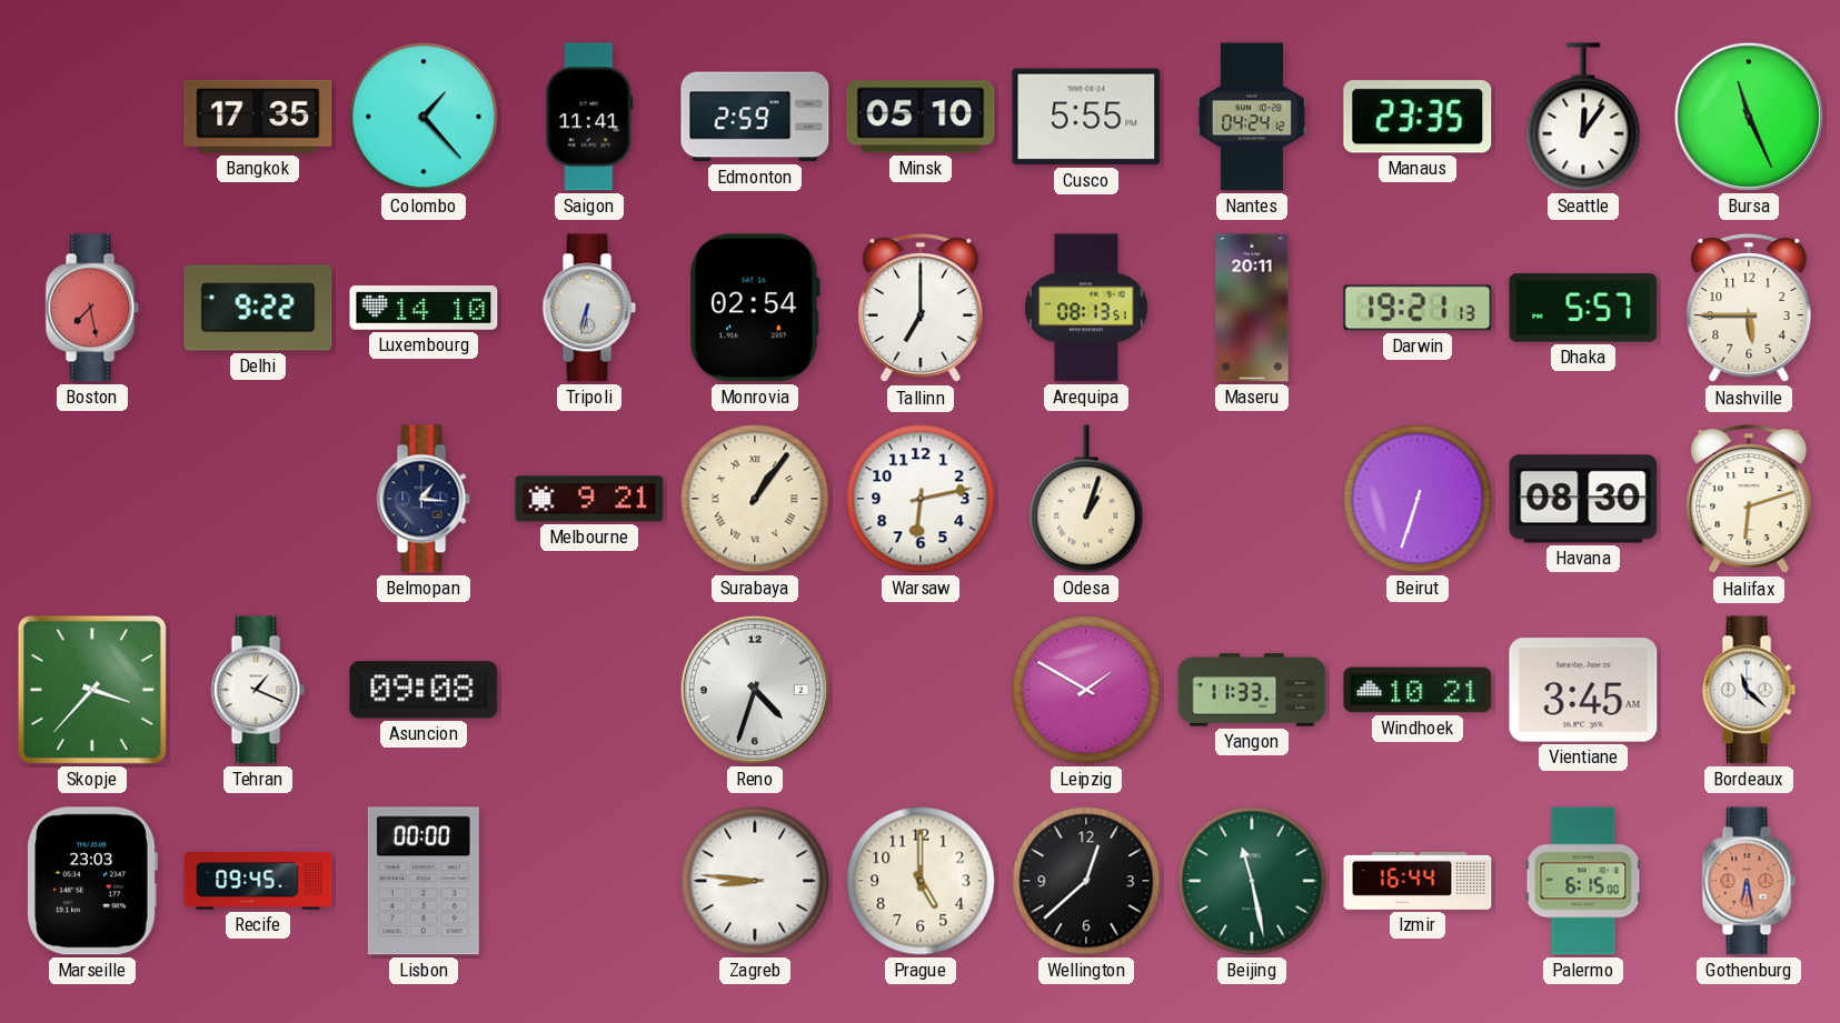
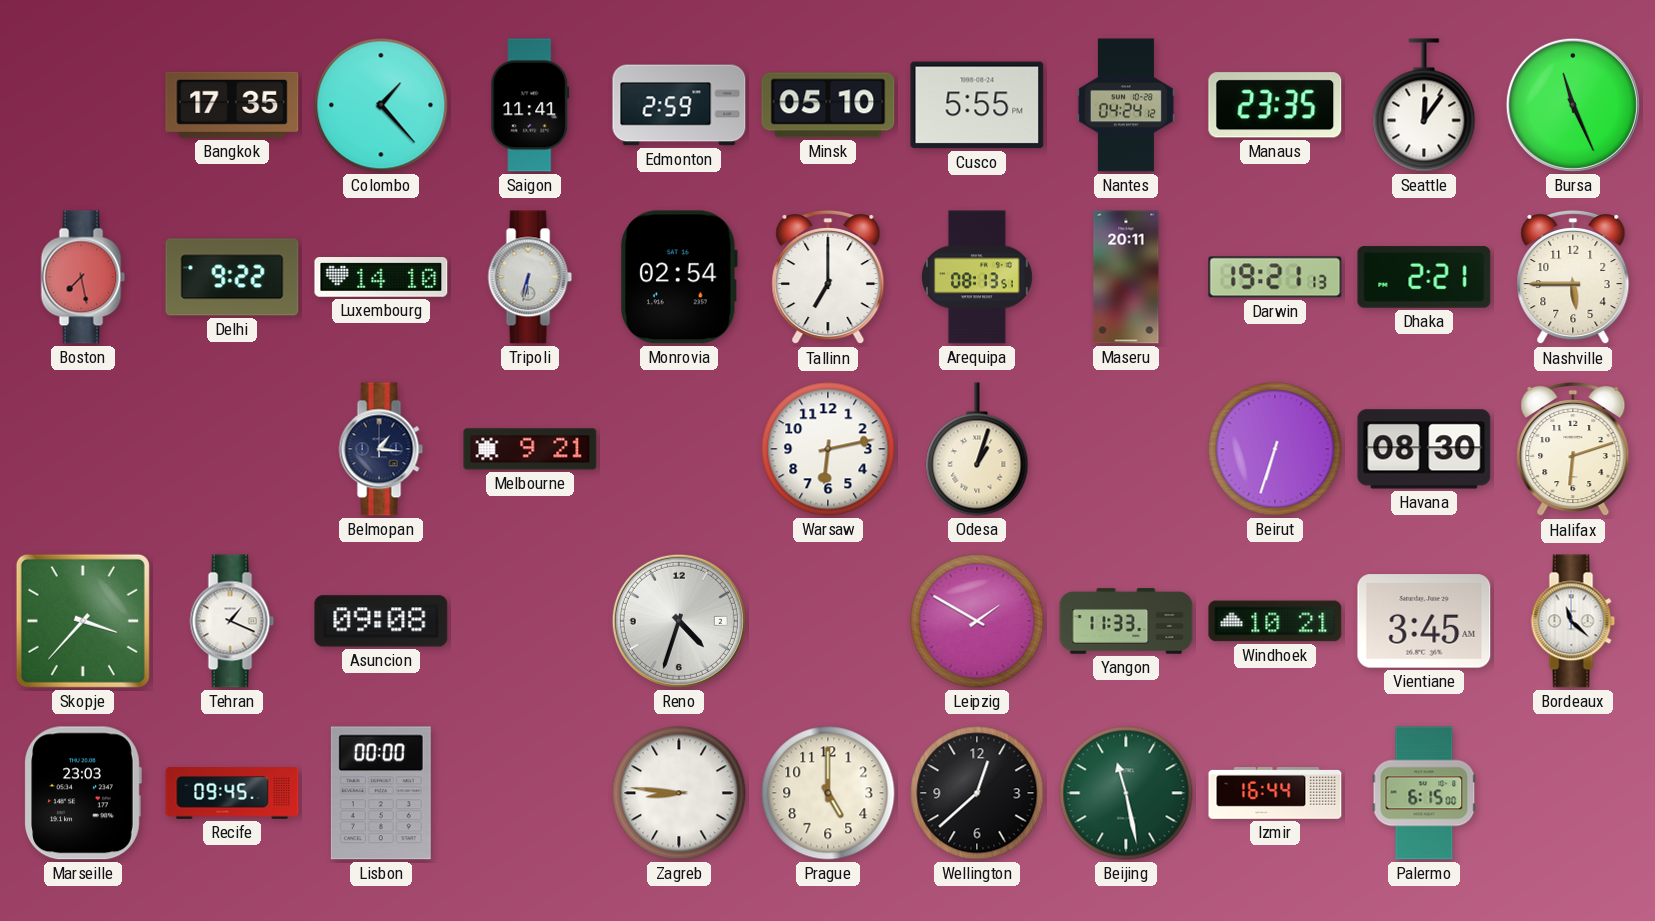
Dhaka: 5:57 -> 2:21 (1424, 277)
Surabaya: 1:06 -> none (755, 499)
Gothenburg: 6:28 -> none (1749, 881)
